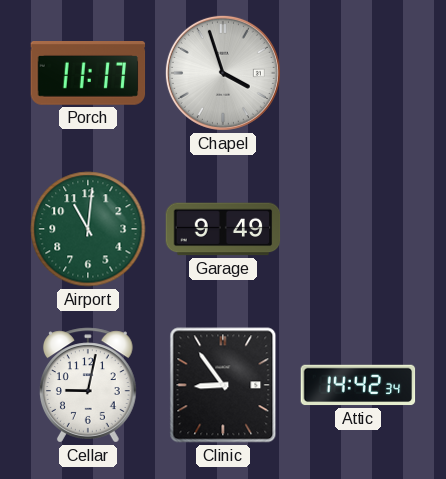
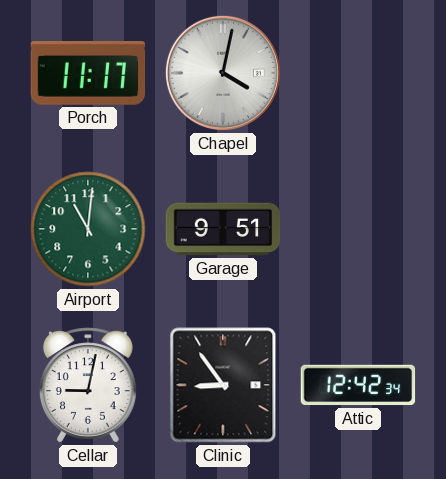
Chapel: 3:57 -> 4:02 (223, 73)
Garage: 9:49 -> 9:51 (223, 229)
Attic: 14:42 -> 12:42 (358, 385)
